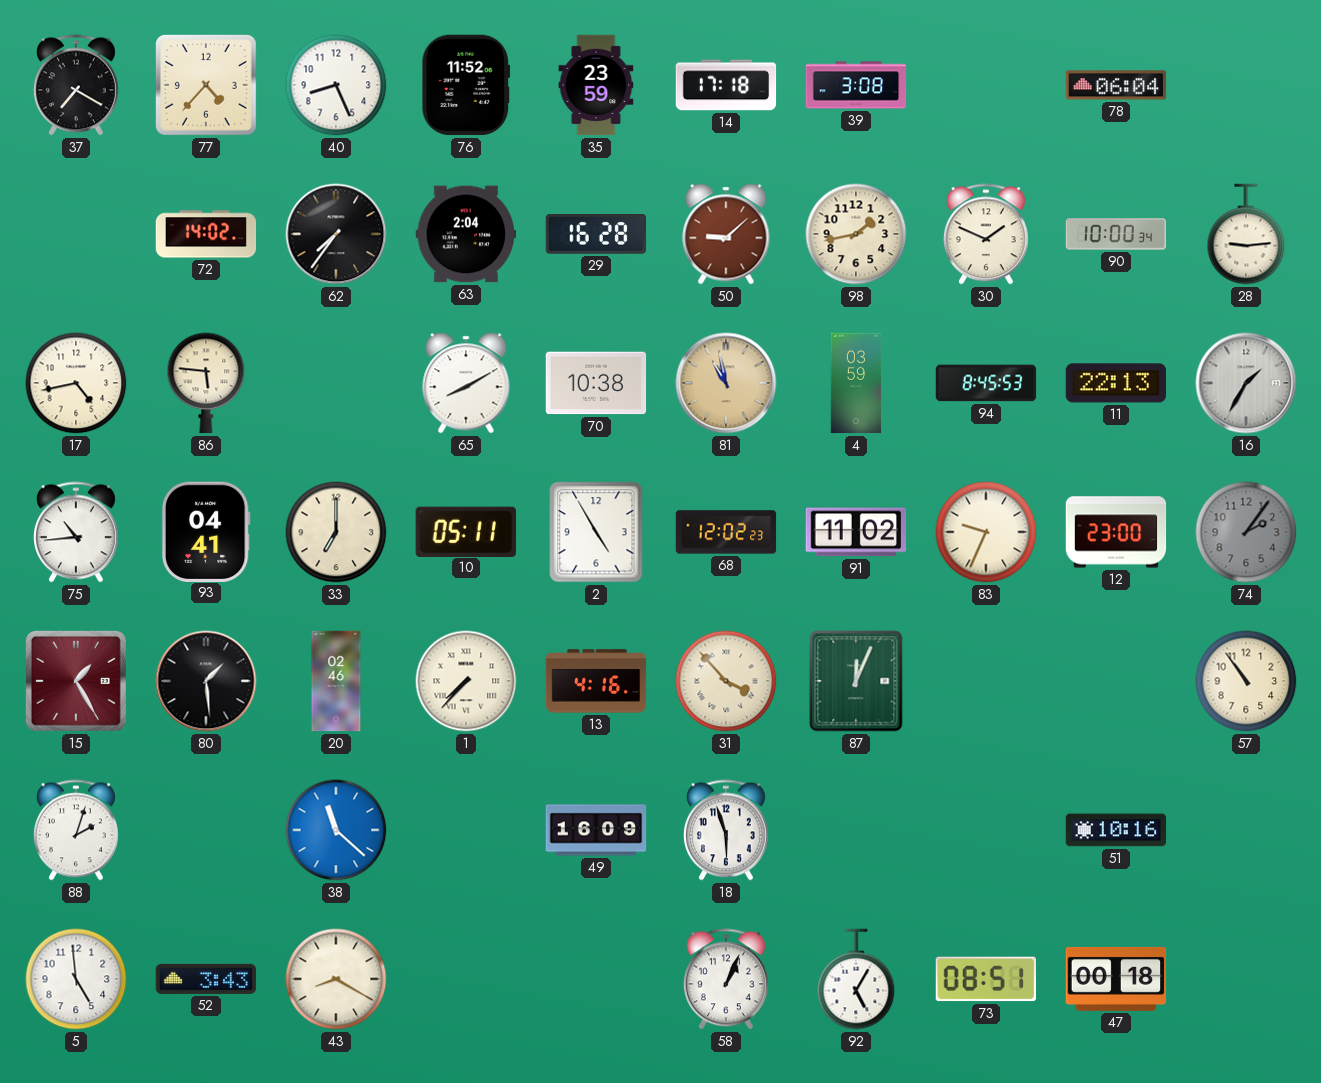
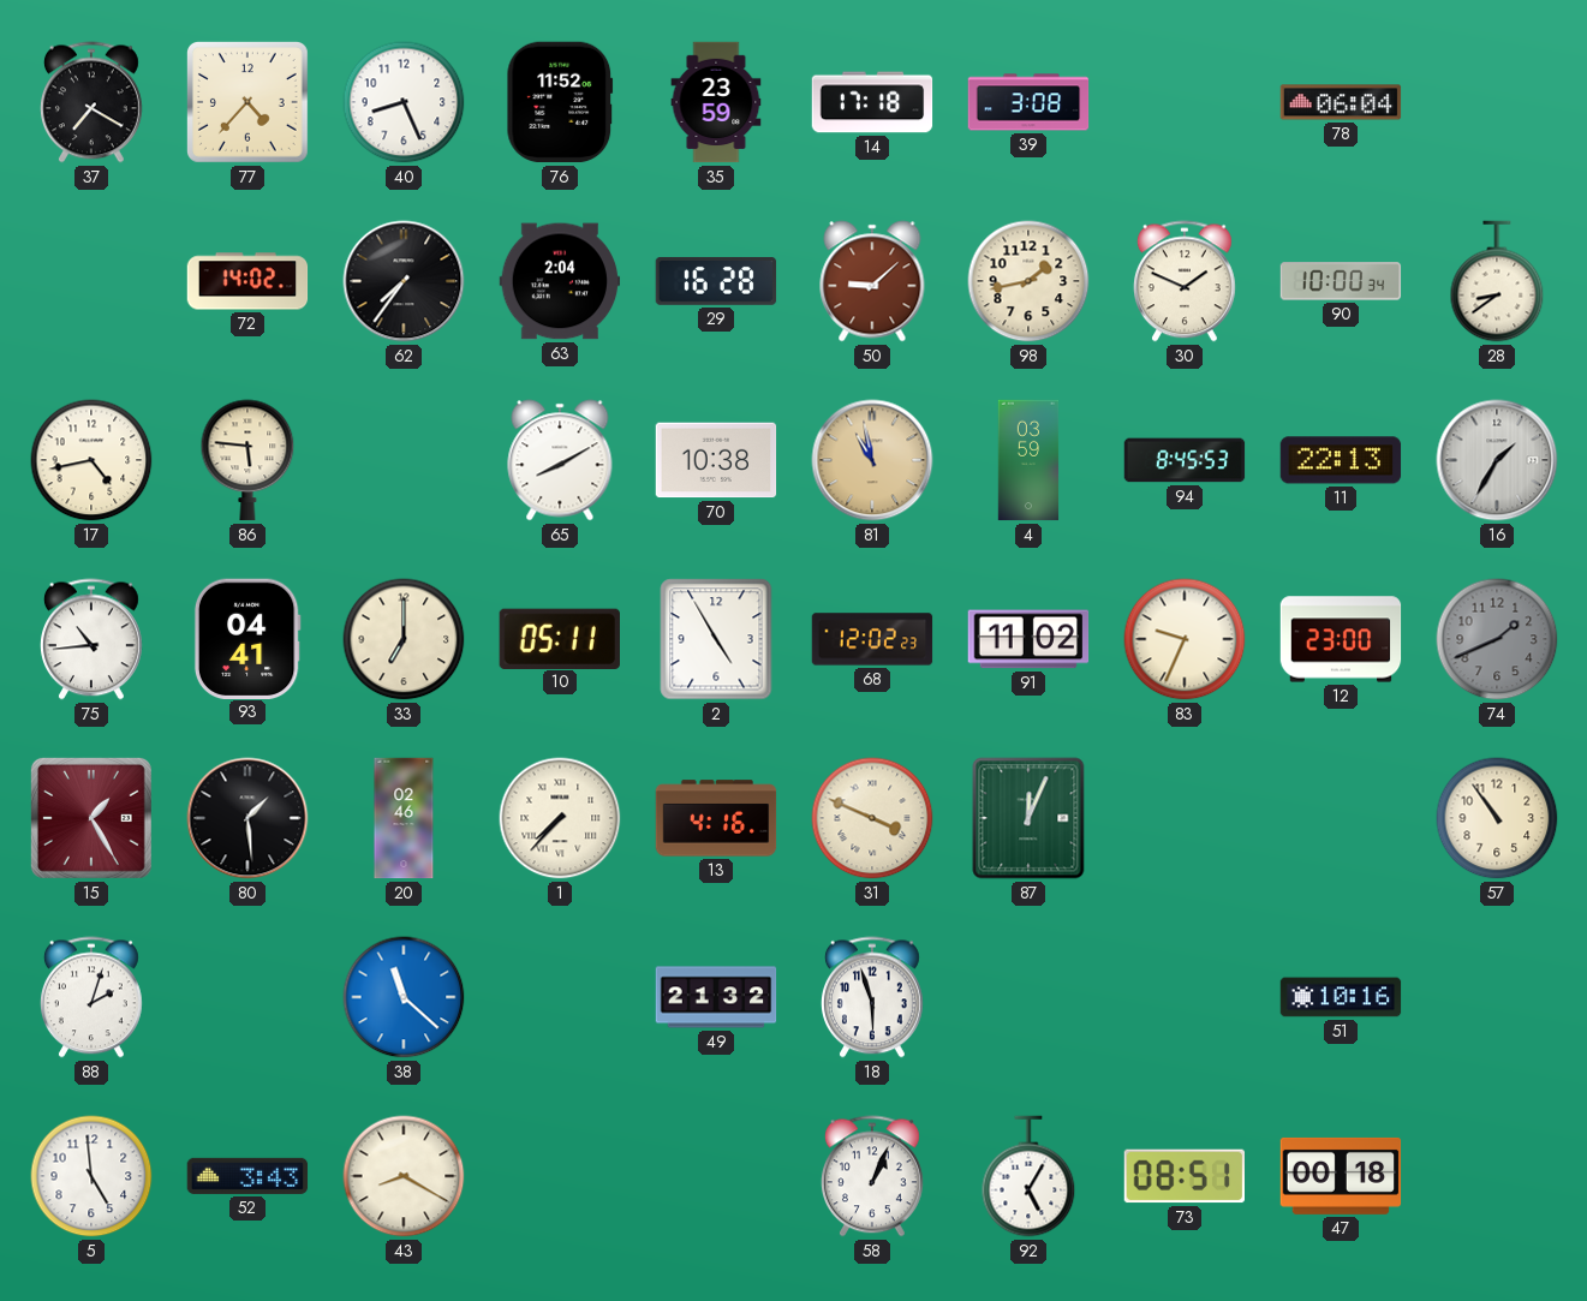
28: 9:14 -> 8:39 (1497, 281)
74: 2:06 -> 1:41 (1497, 639)
31: 3:53 -> 3:49 (872, 818)
49: 16:09 -> 21:32 (716, 997)
